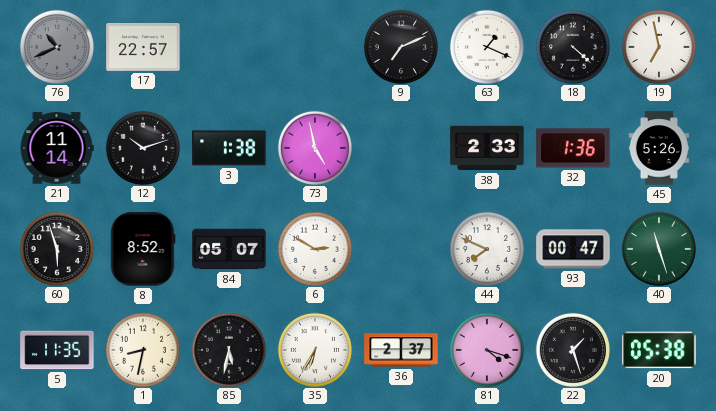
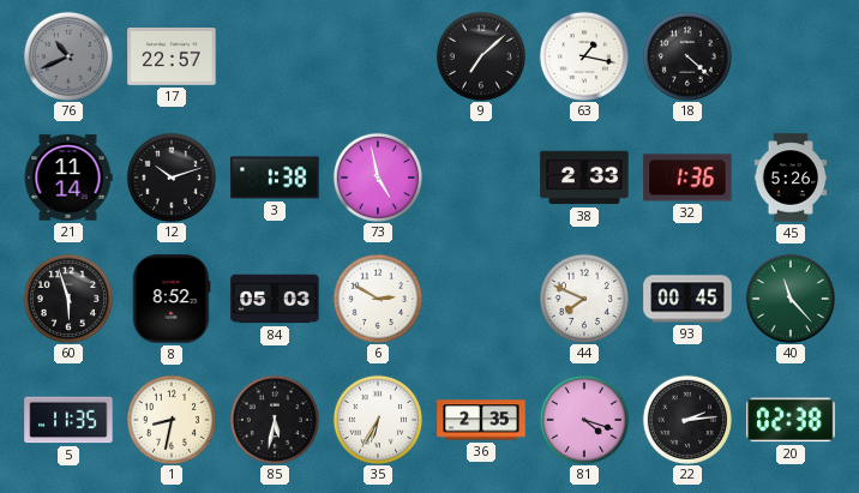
9: 7:11 -> 7:08 (481, 55)
63: 1:19 -> 1:17 (584, 55)
19: 6:58 -> none (659, 46)
84: 05:07 -> 05:03 (275, 299)
93: 00:47 -> 00:45 (687, 299)
40: 11:27 -> 11:23 (791, 297)
36: 2:37 -> 2:35 (481, 420)
22: 1:27 -> 2:14 (687, 419)
20: 05:38 -> 02:38 (791, 420)
